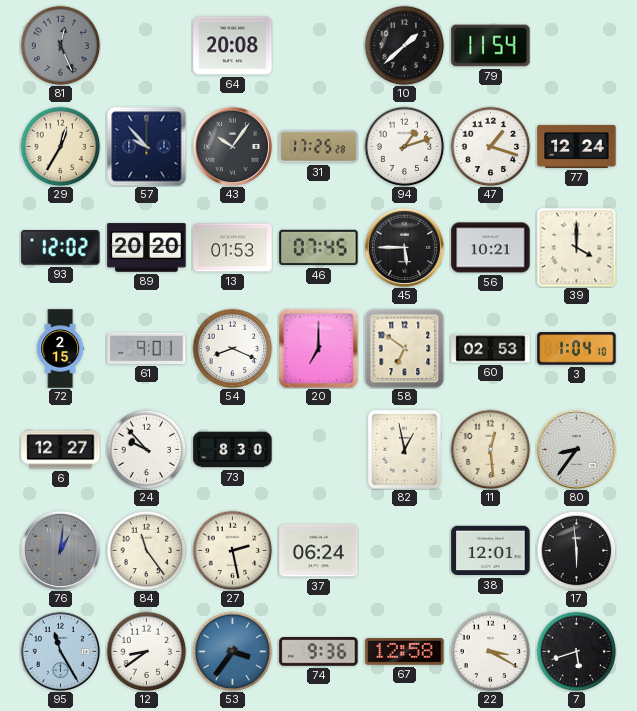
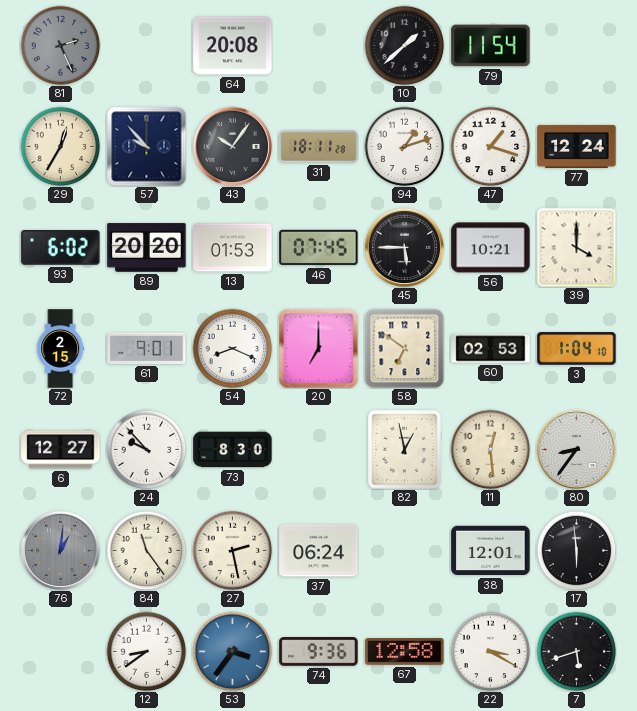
81: 12:26 -> 2:26 (60, 45)
31: 17:25 -> 18:11 (319, 147)
93: 12:02 -> 6:02 (61, 247)
95: 11:25 -> none (60, 651)
